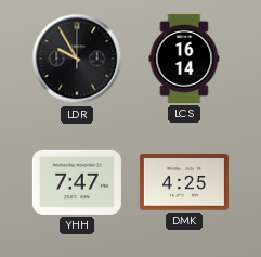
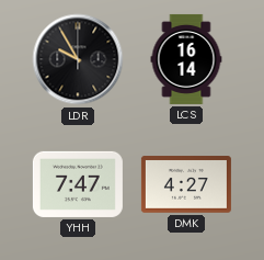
DMK: 4:25 -> 4:27 (186, 184)
